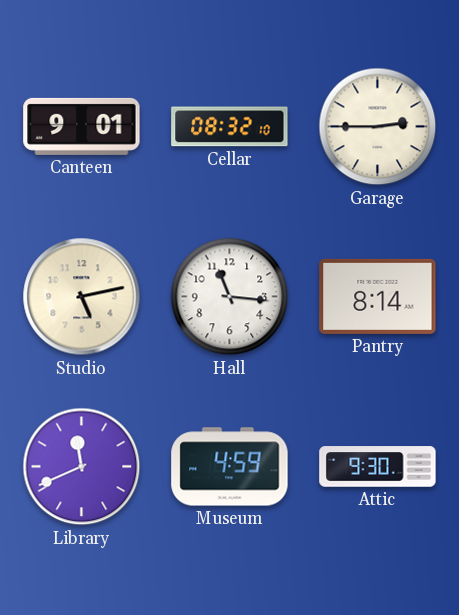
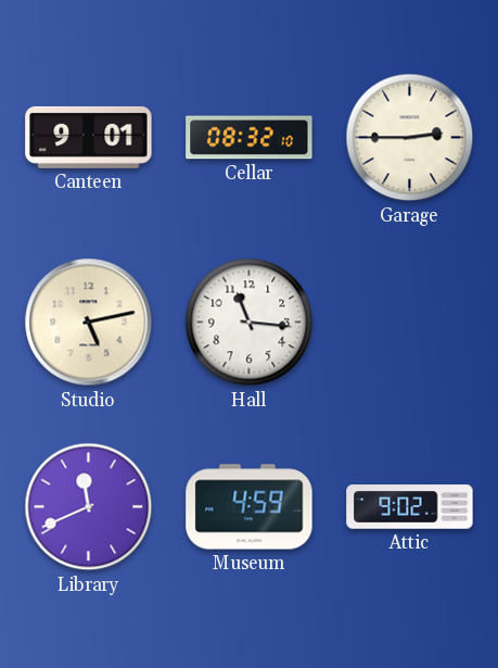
Pantry: 8:14 -> none (378, 296)
Attic: 9:30 -> 9:02 (410, 507)
